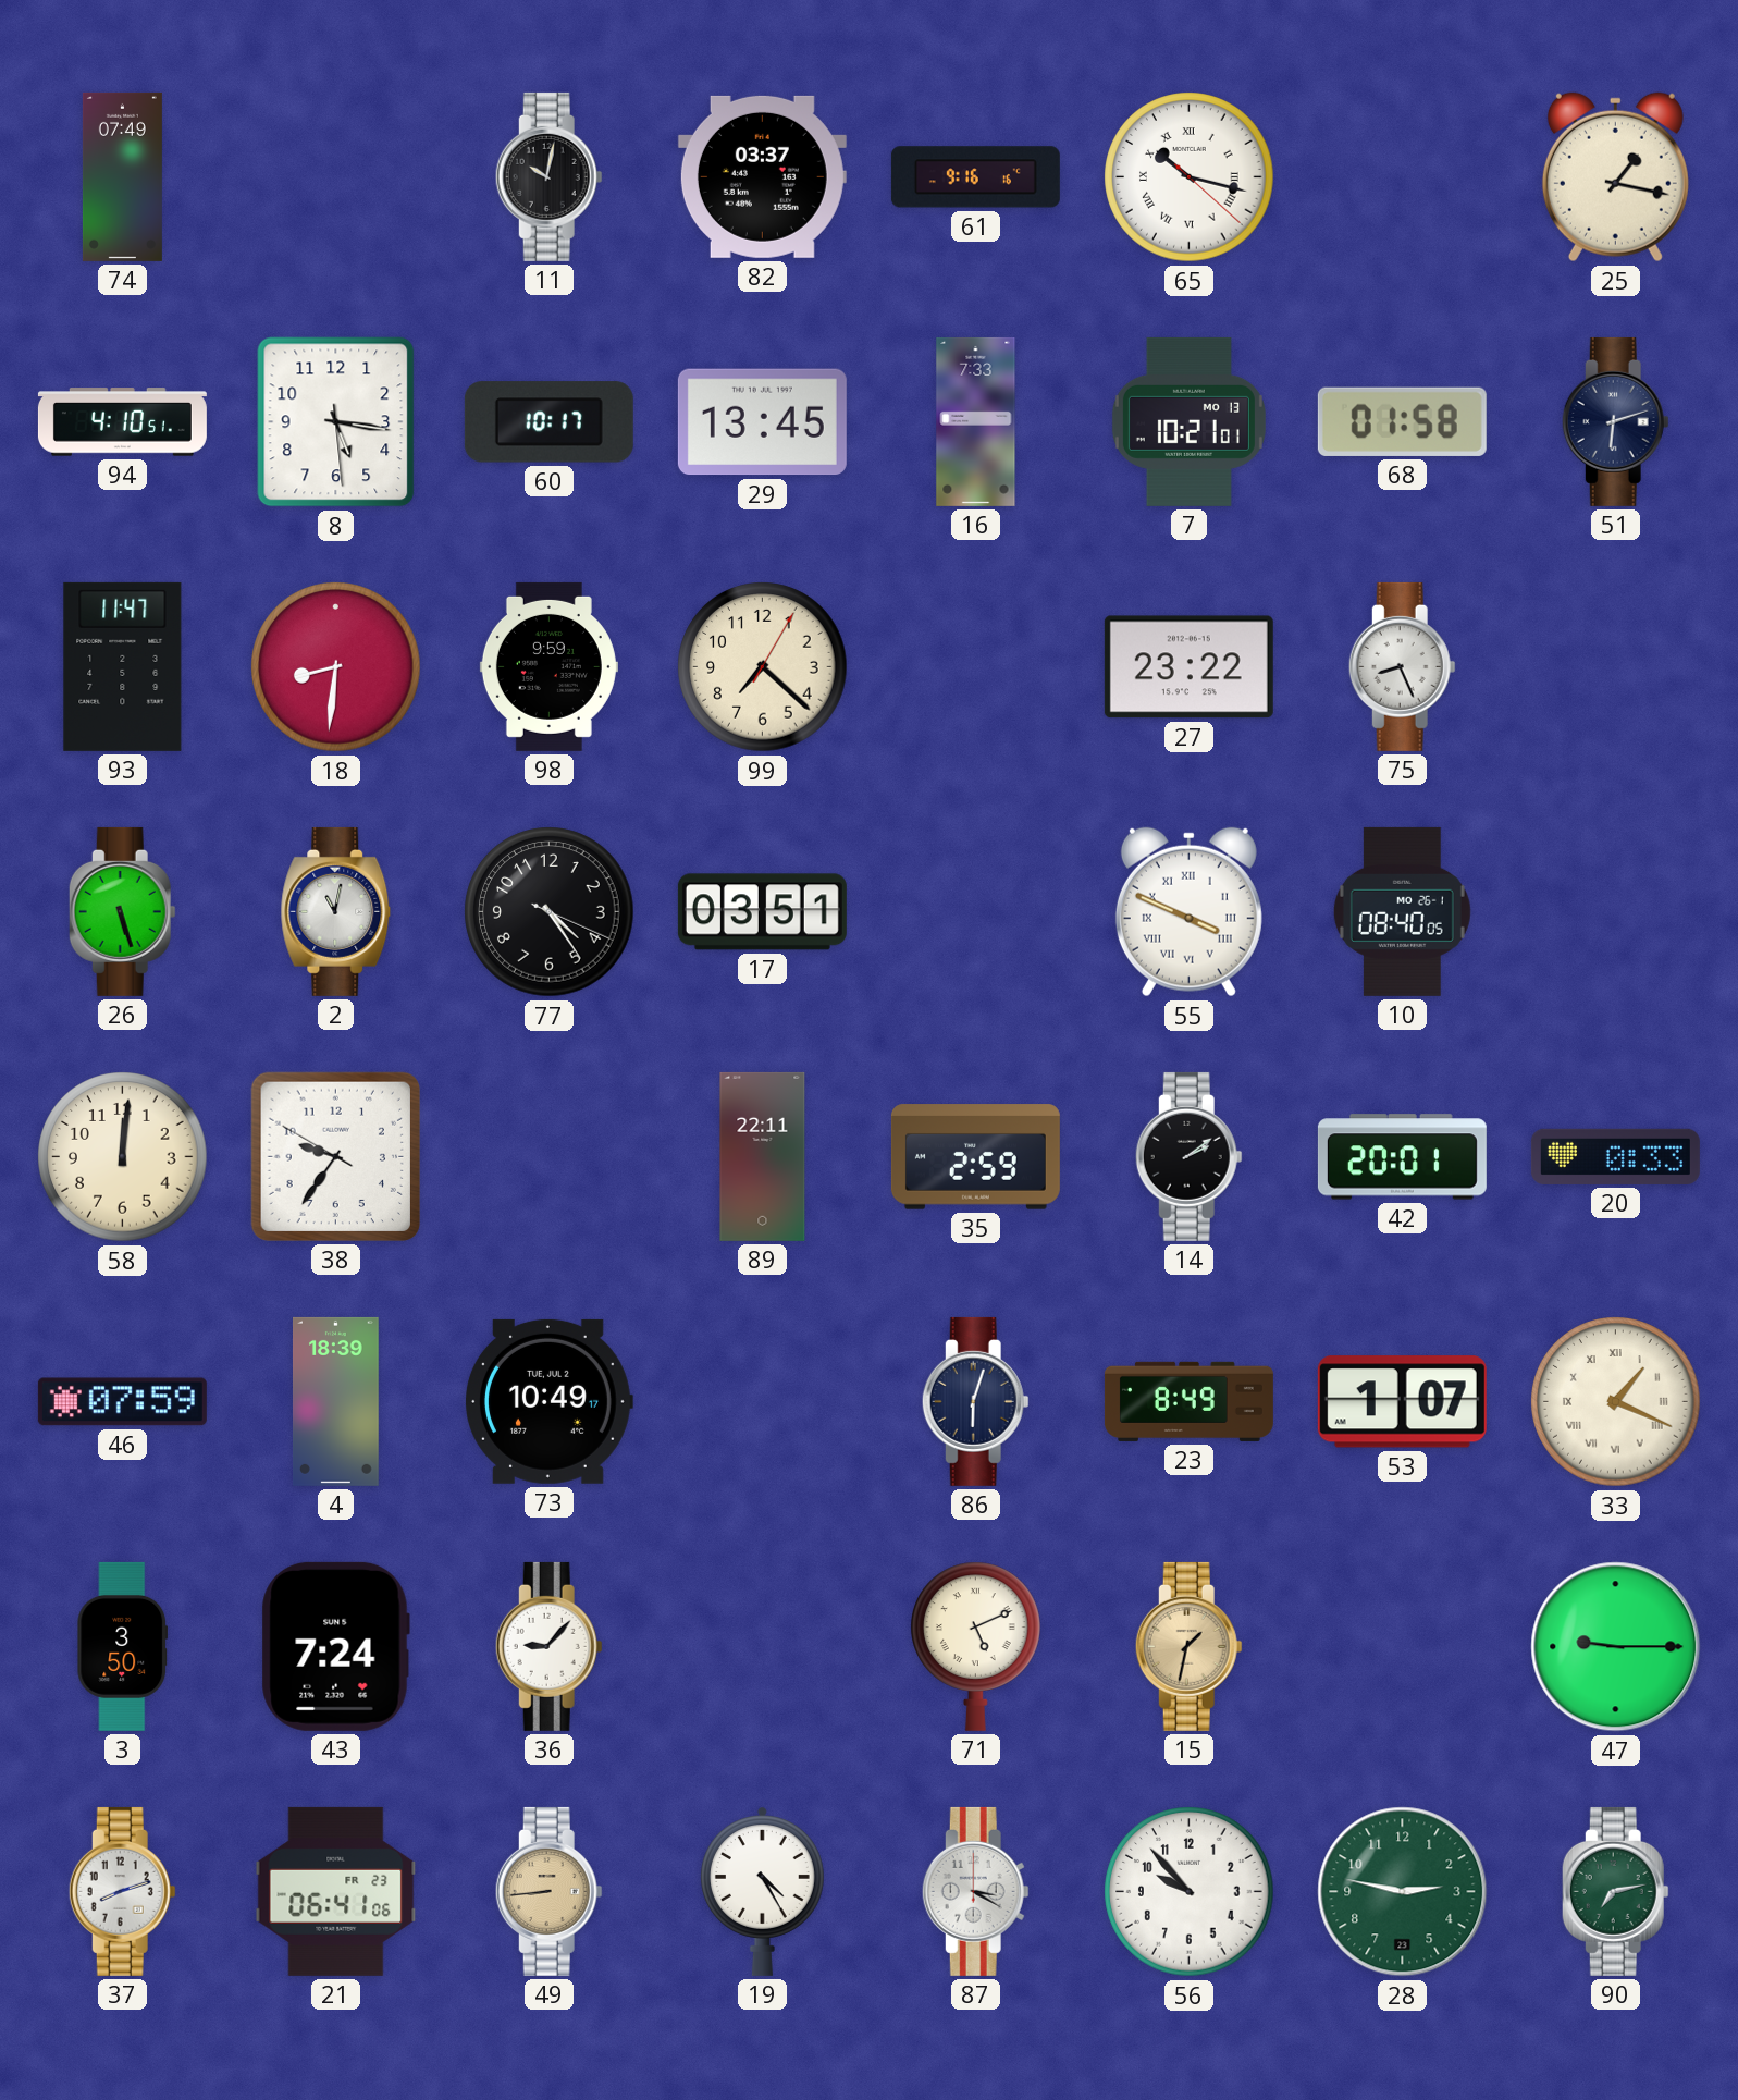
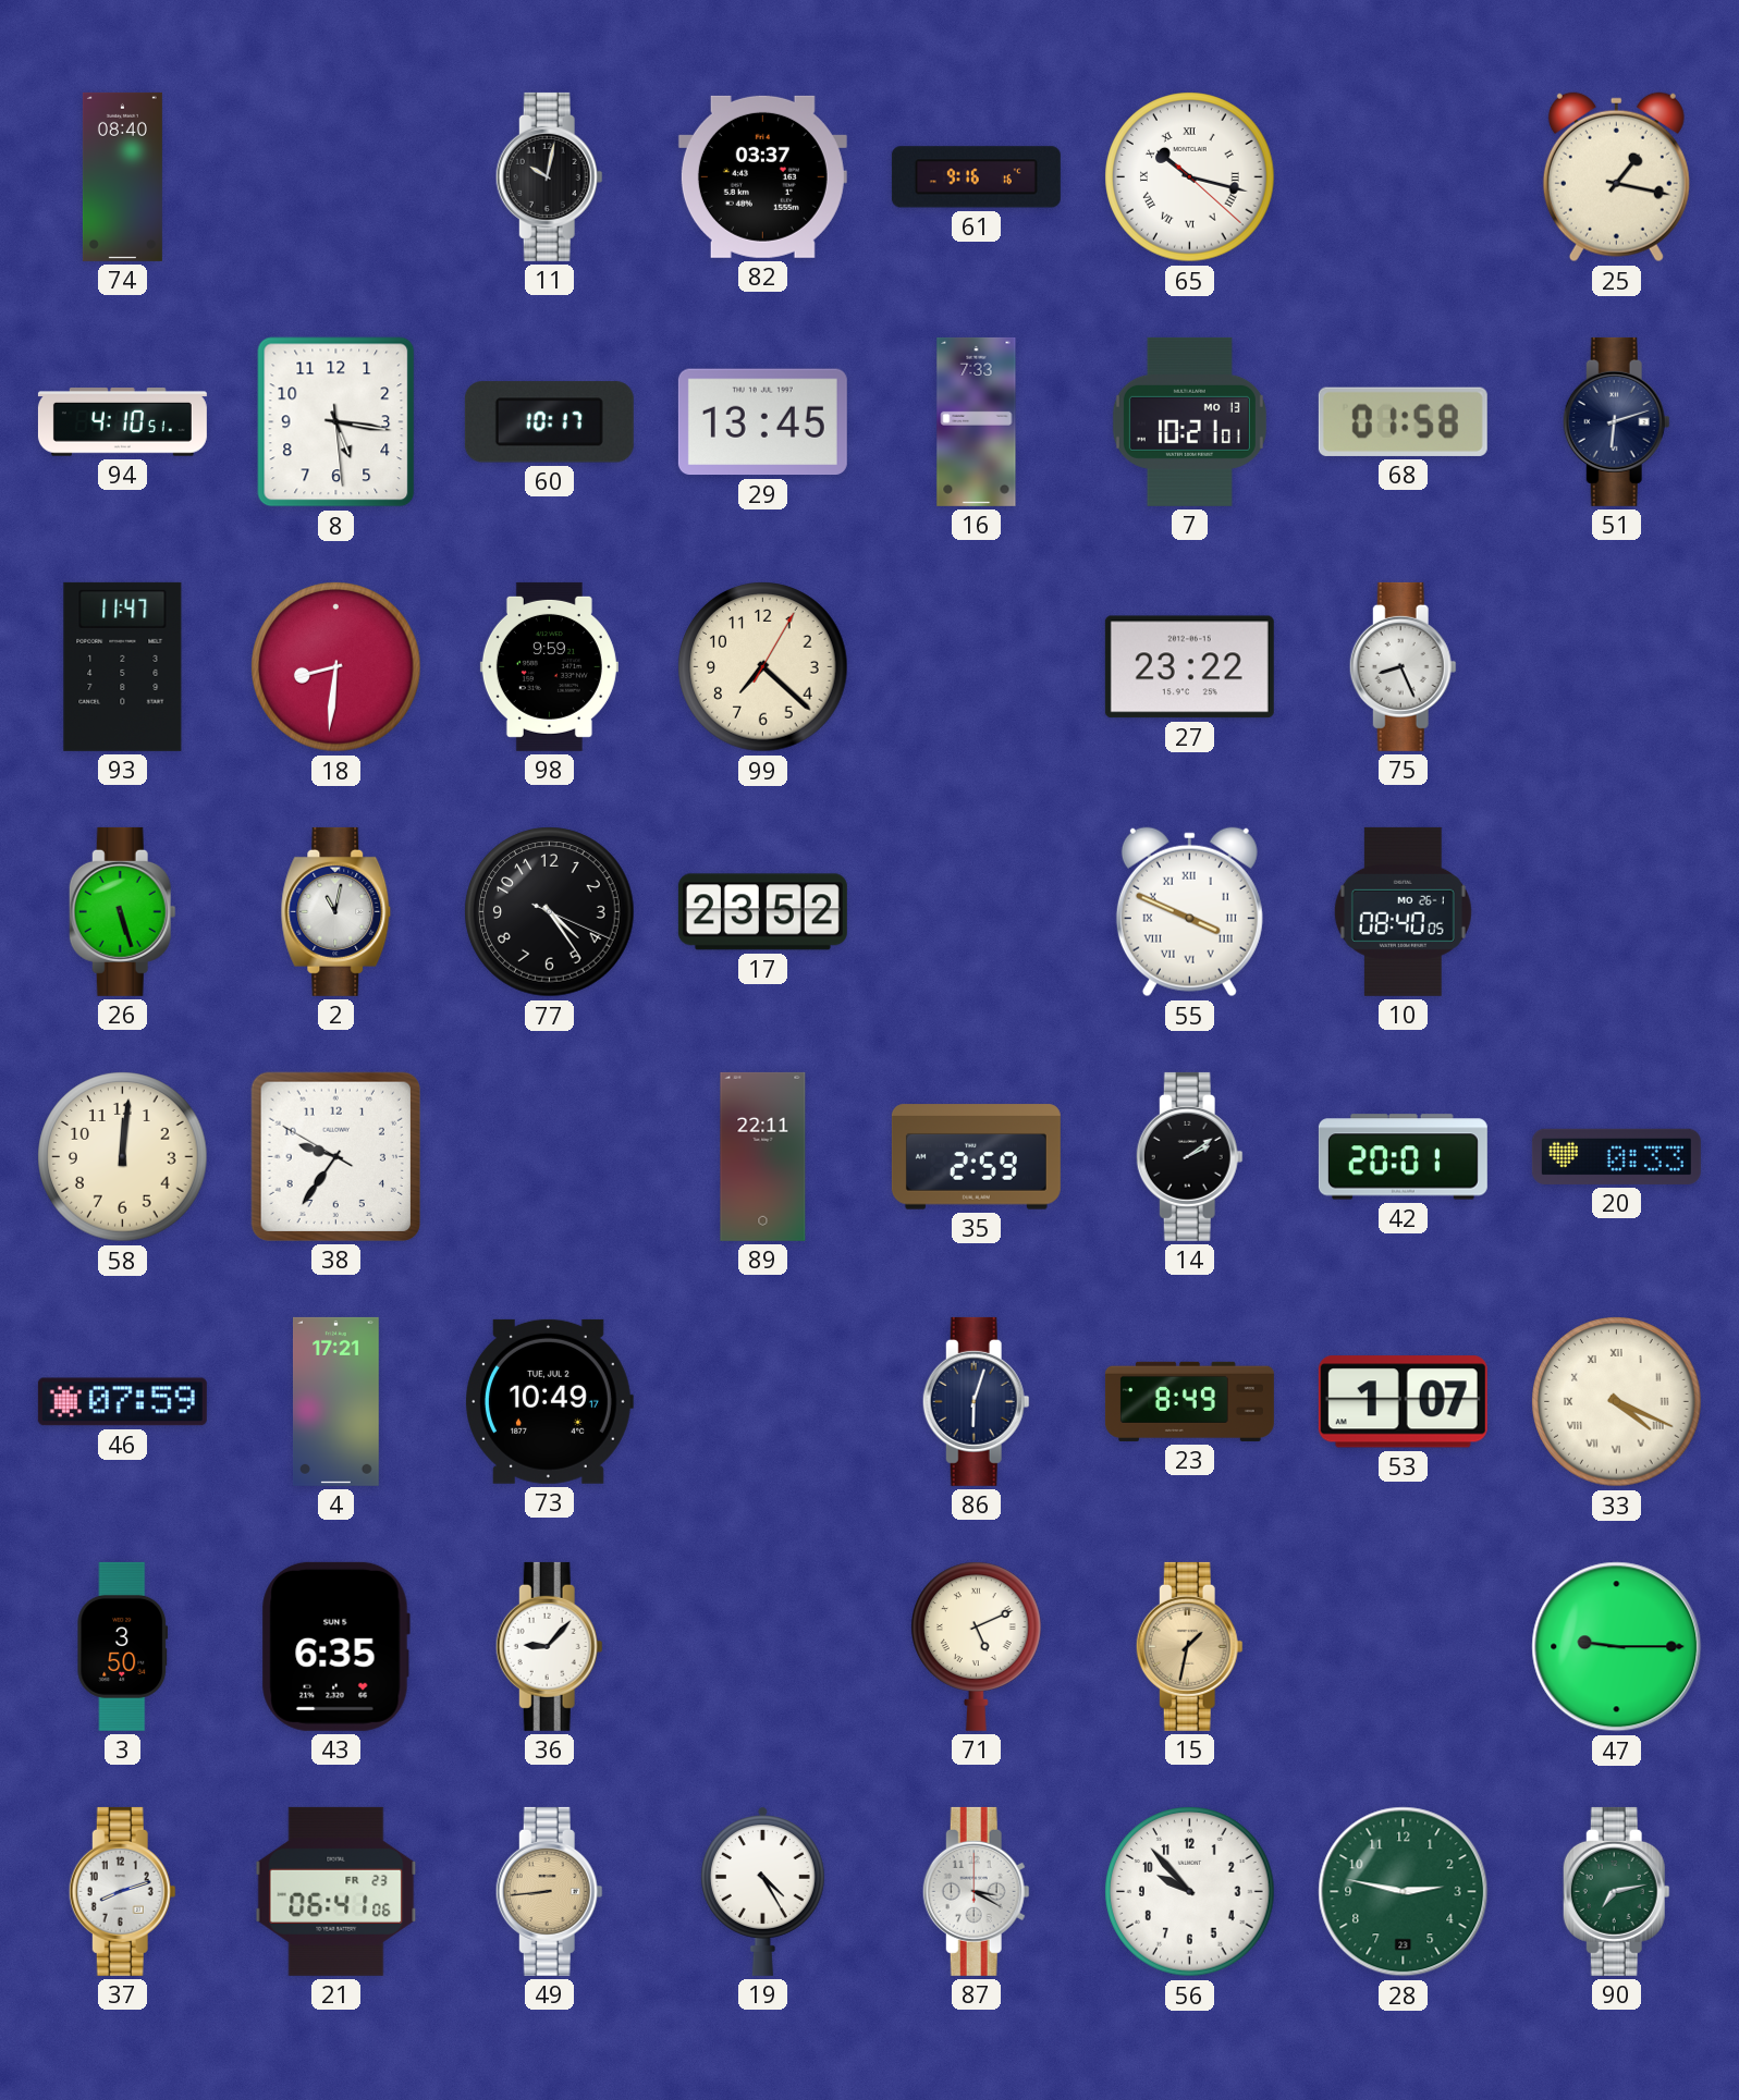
74: 07:49 -> 08:40 (122, 176)
17: 03:51 -> 23:52 (762, 912)
4: 18:39 -> 17:21 (336, 1401)
33: 1:19 -> 4:19 (1617, 1402)
43: 7:24 -> 6:35 (335, 1646)
